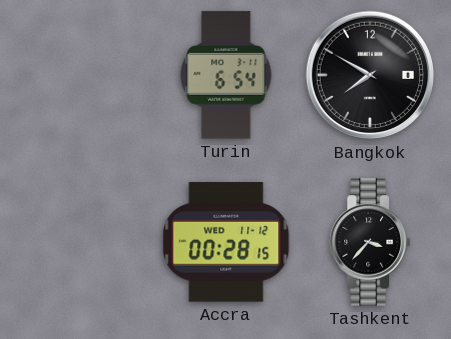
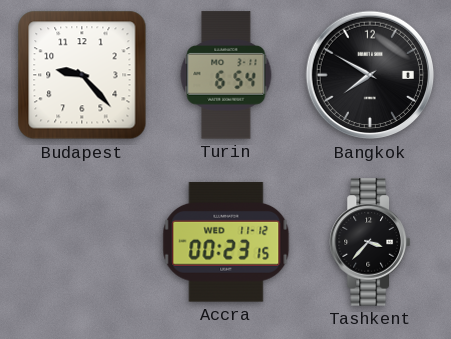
Budapest: none -> 9:23 (82, 75)
Accra: 00:28 -> 00:23 (226, 242)
